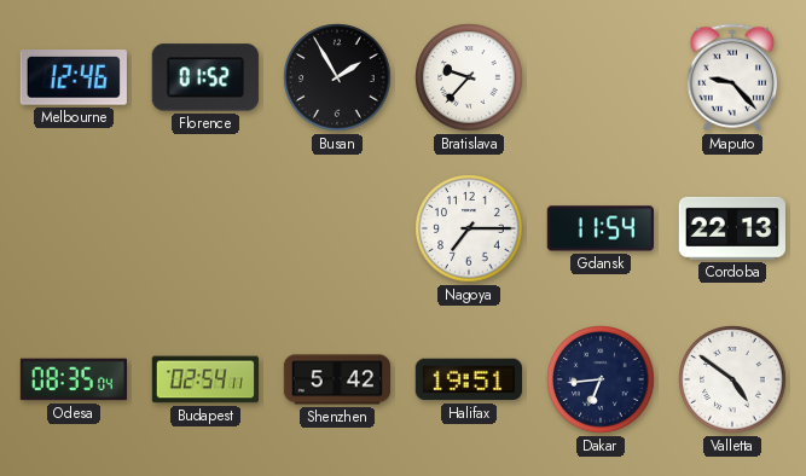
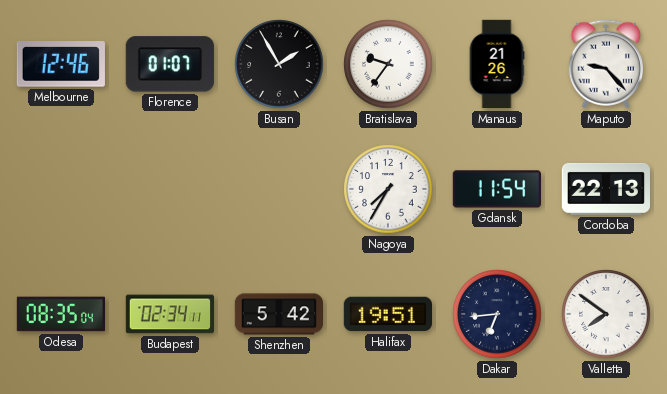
Florence: 01:52 -> 01:07 (170, 64)
Bratislava: 9:37 -> 9:36 (388, 64)
Manaus: none -> 21:26 (497, 64)
Nagoya: 7:15 -> 7:35 (388, 189)
Budapest: 02:54 -> 02:34 (170, 314)
Valletta: 4:51 -> 7:51 (606, 314)
